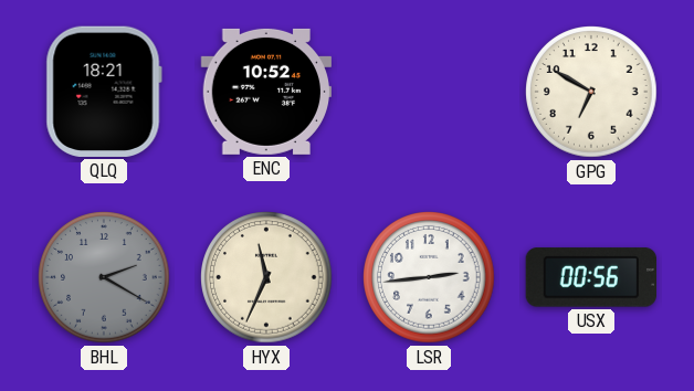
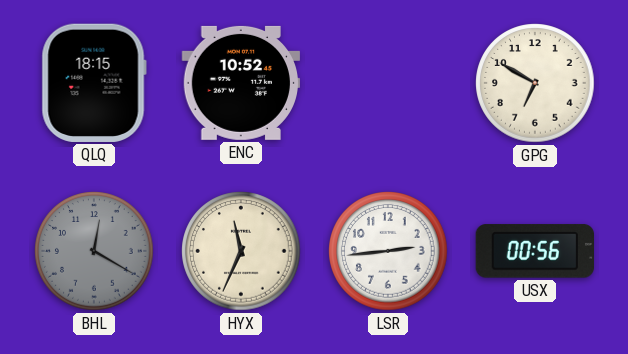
QLQ: 18:21 -> 18:15 (94, 83)
BHL: 2:20 -> 12:20 (94, 251)
